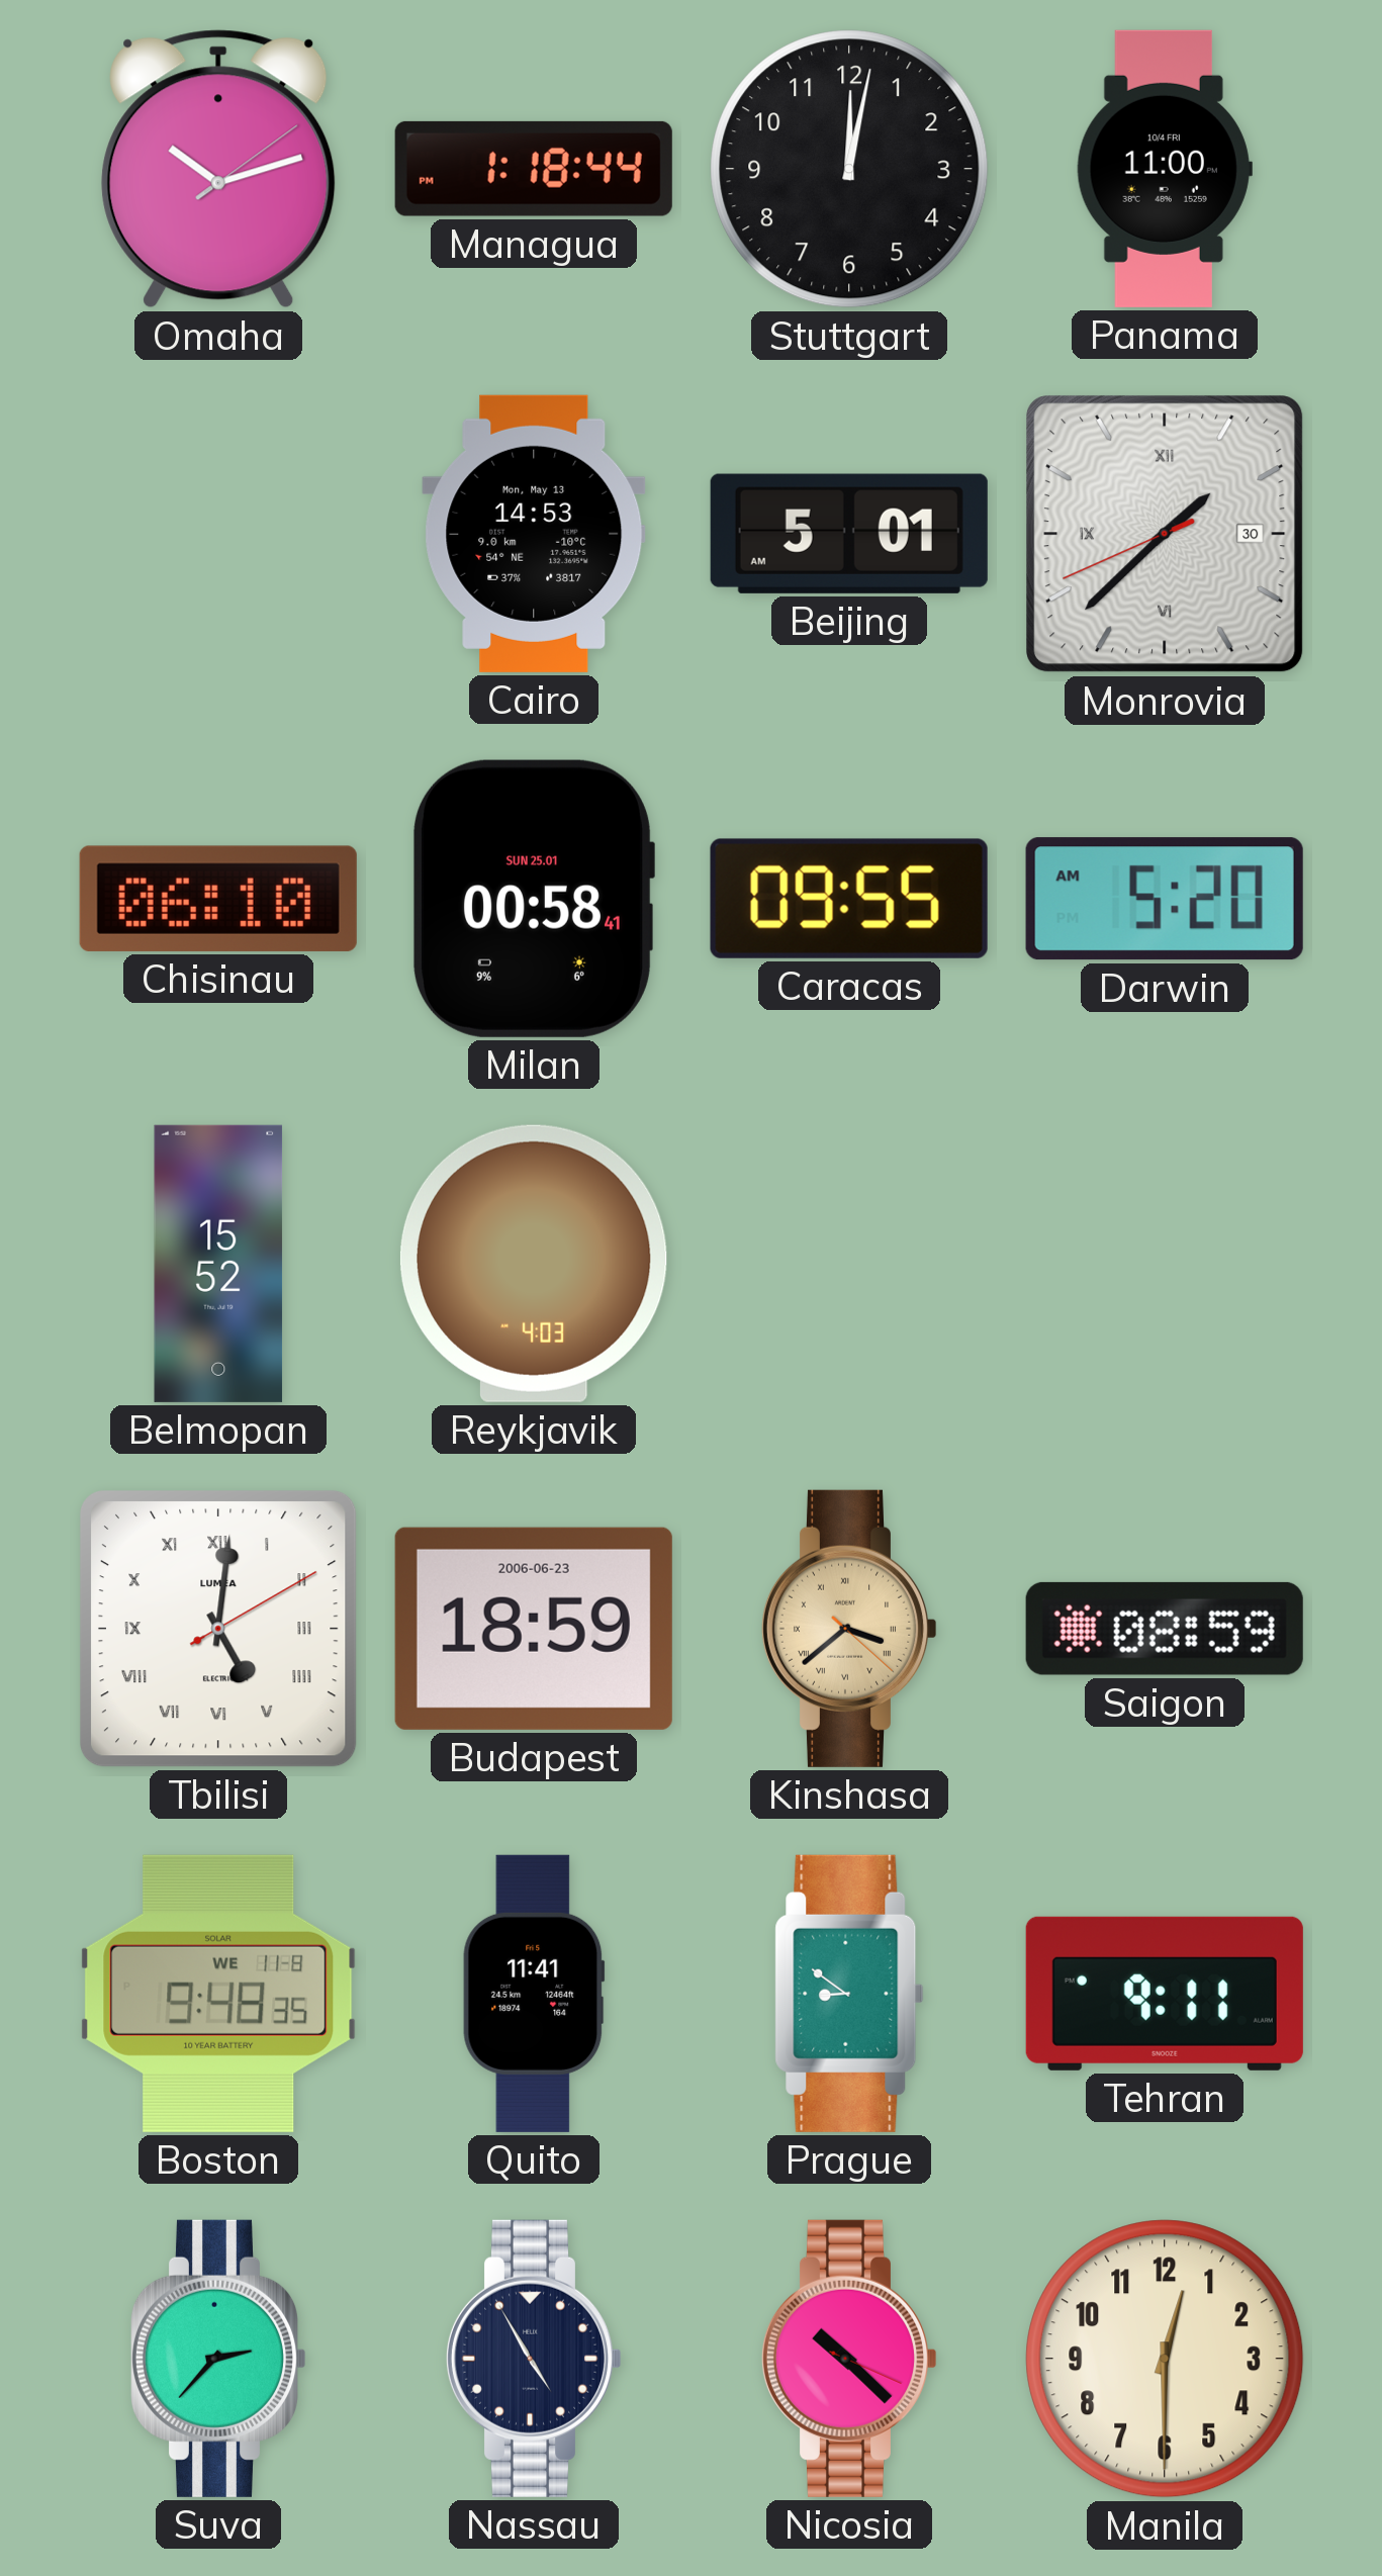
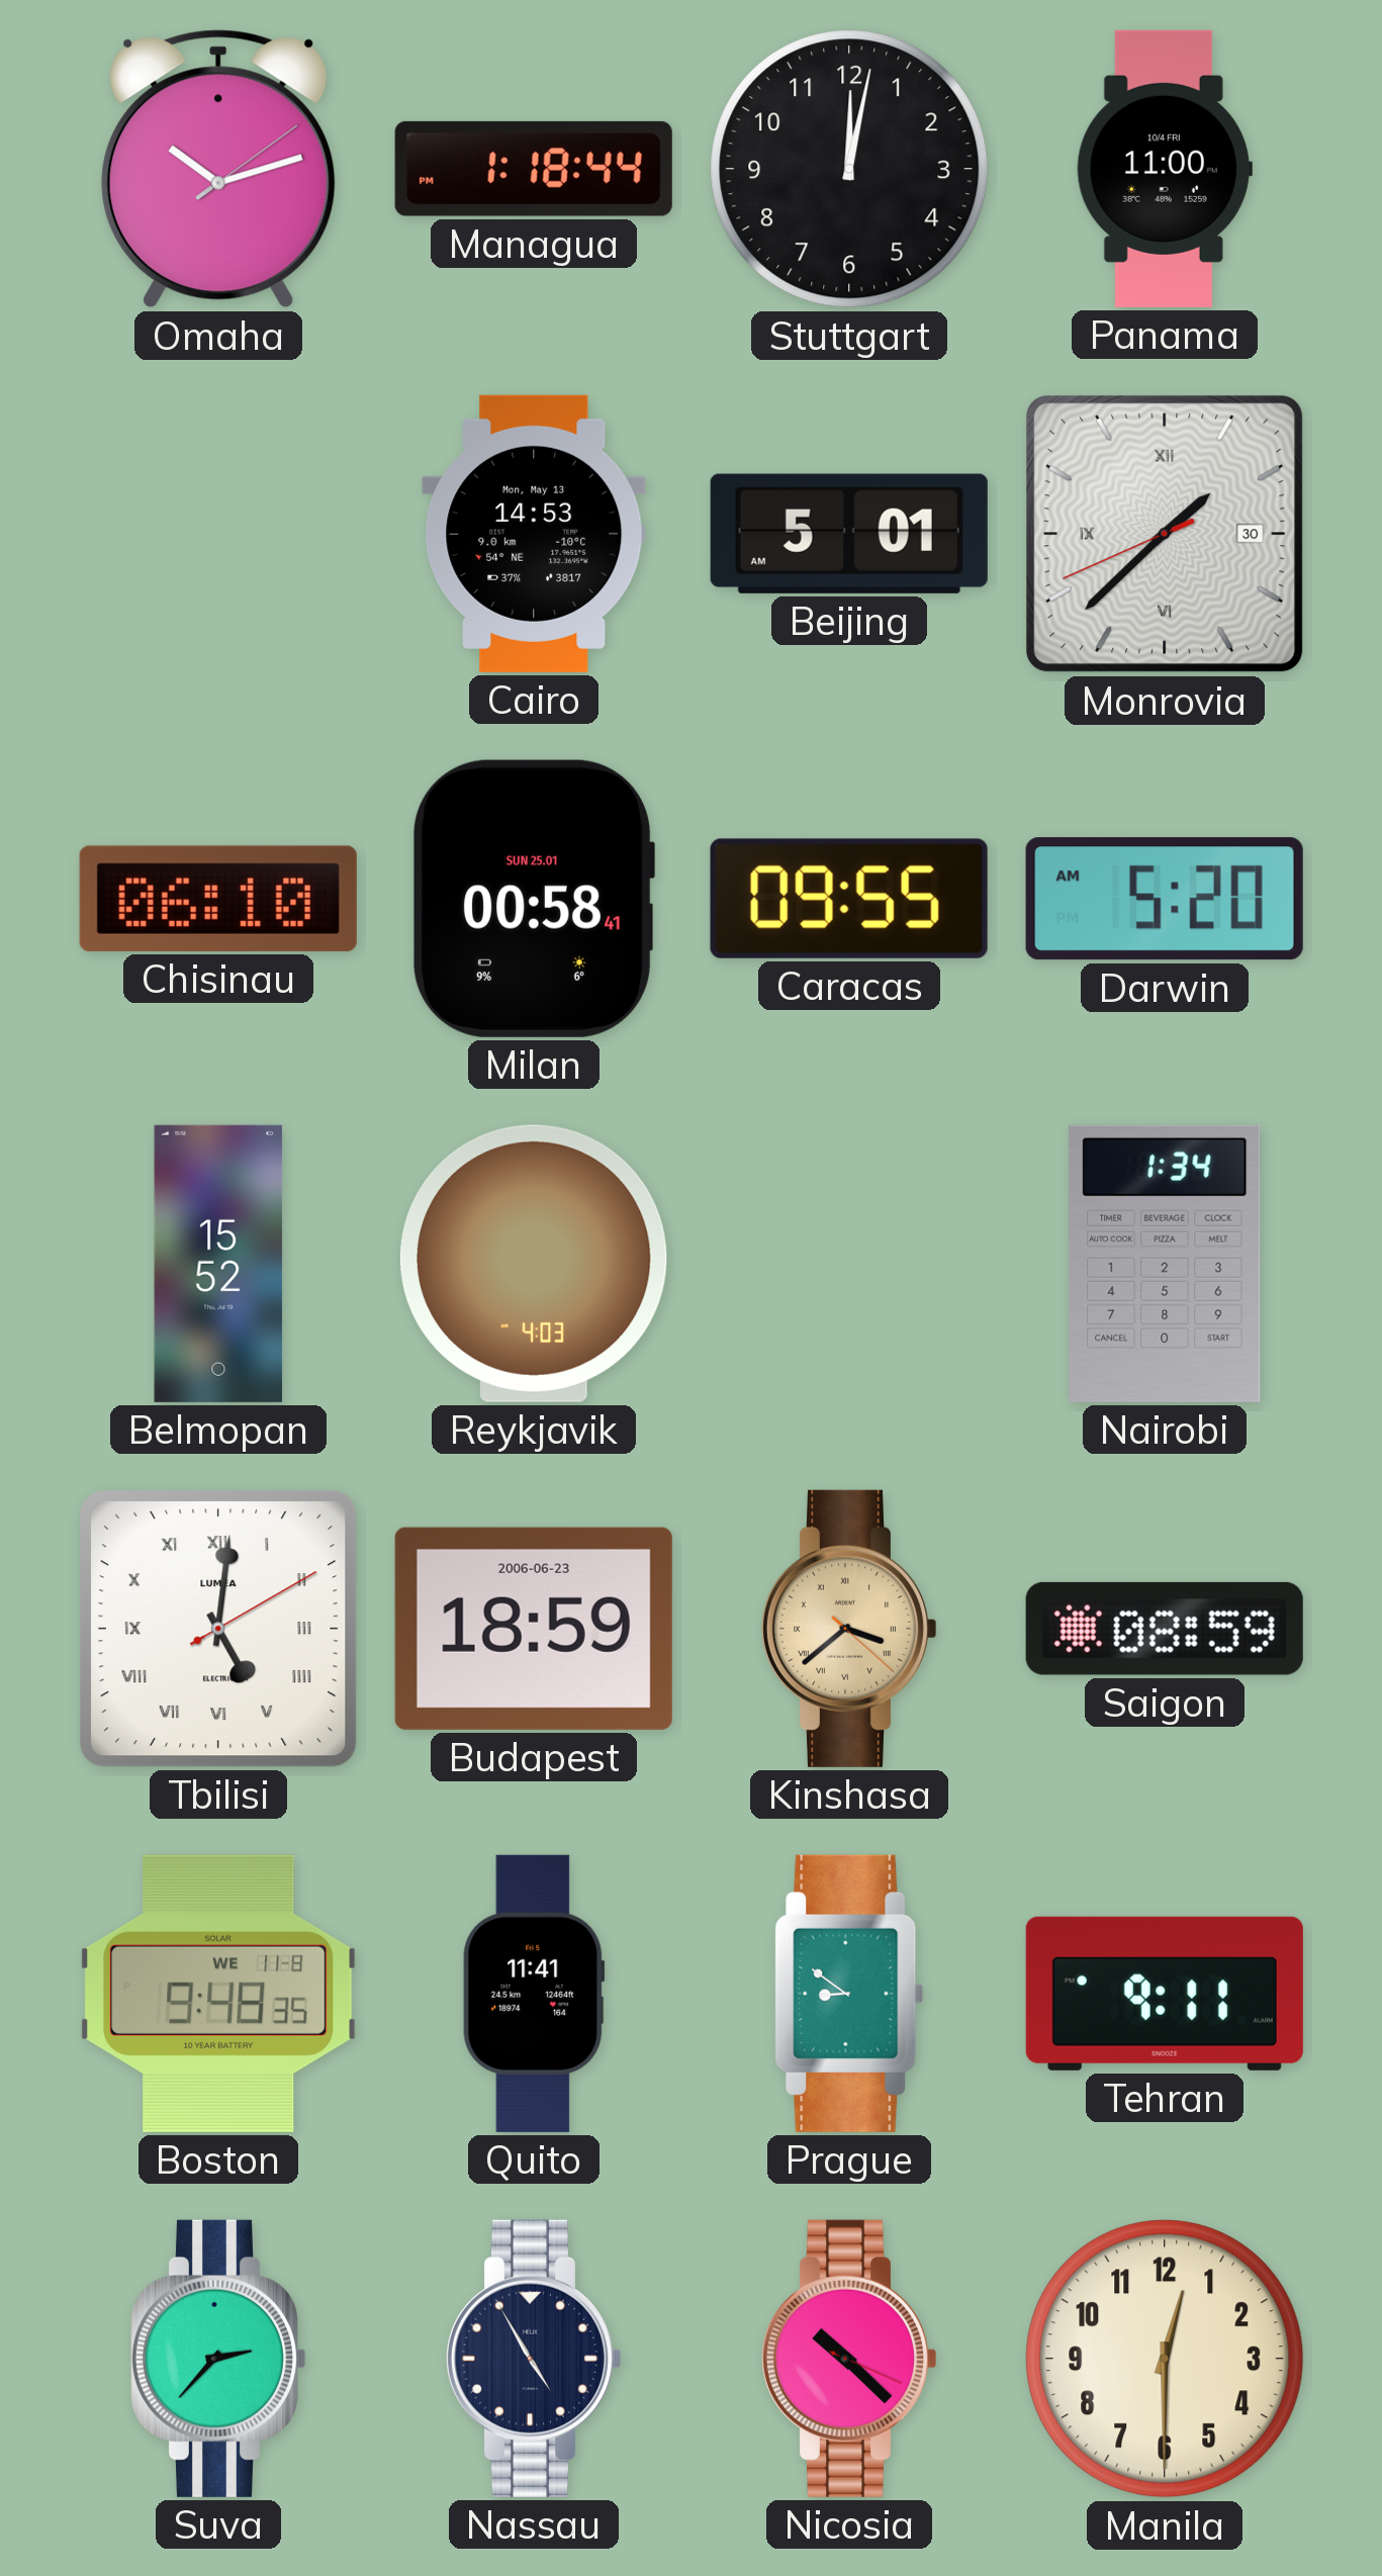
Nairobi: none -> 1:34 (1165, 1264)
